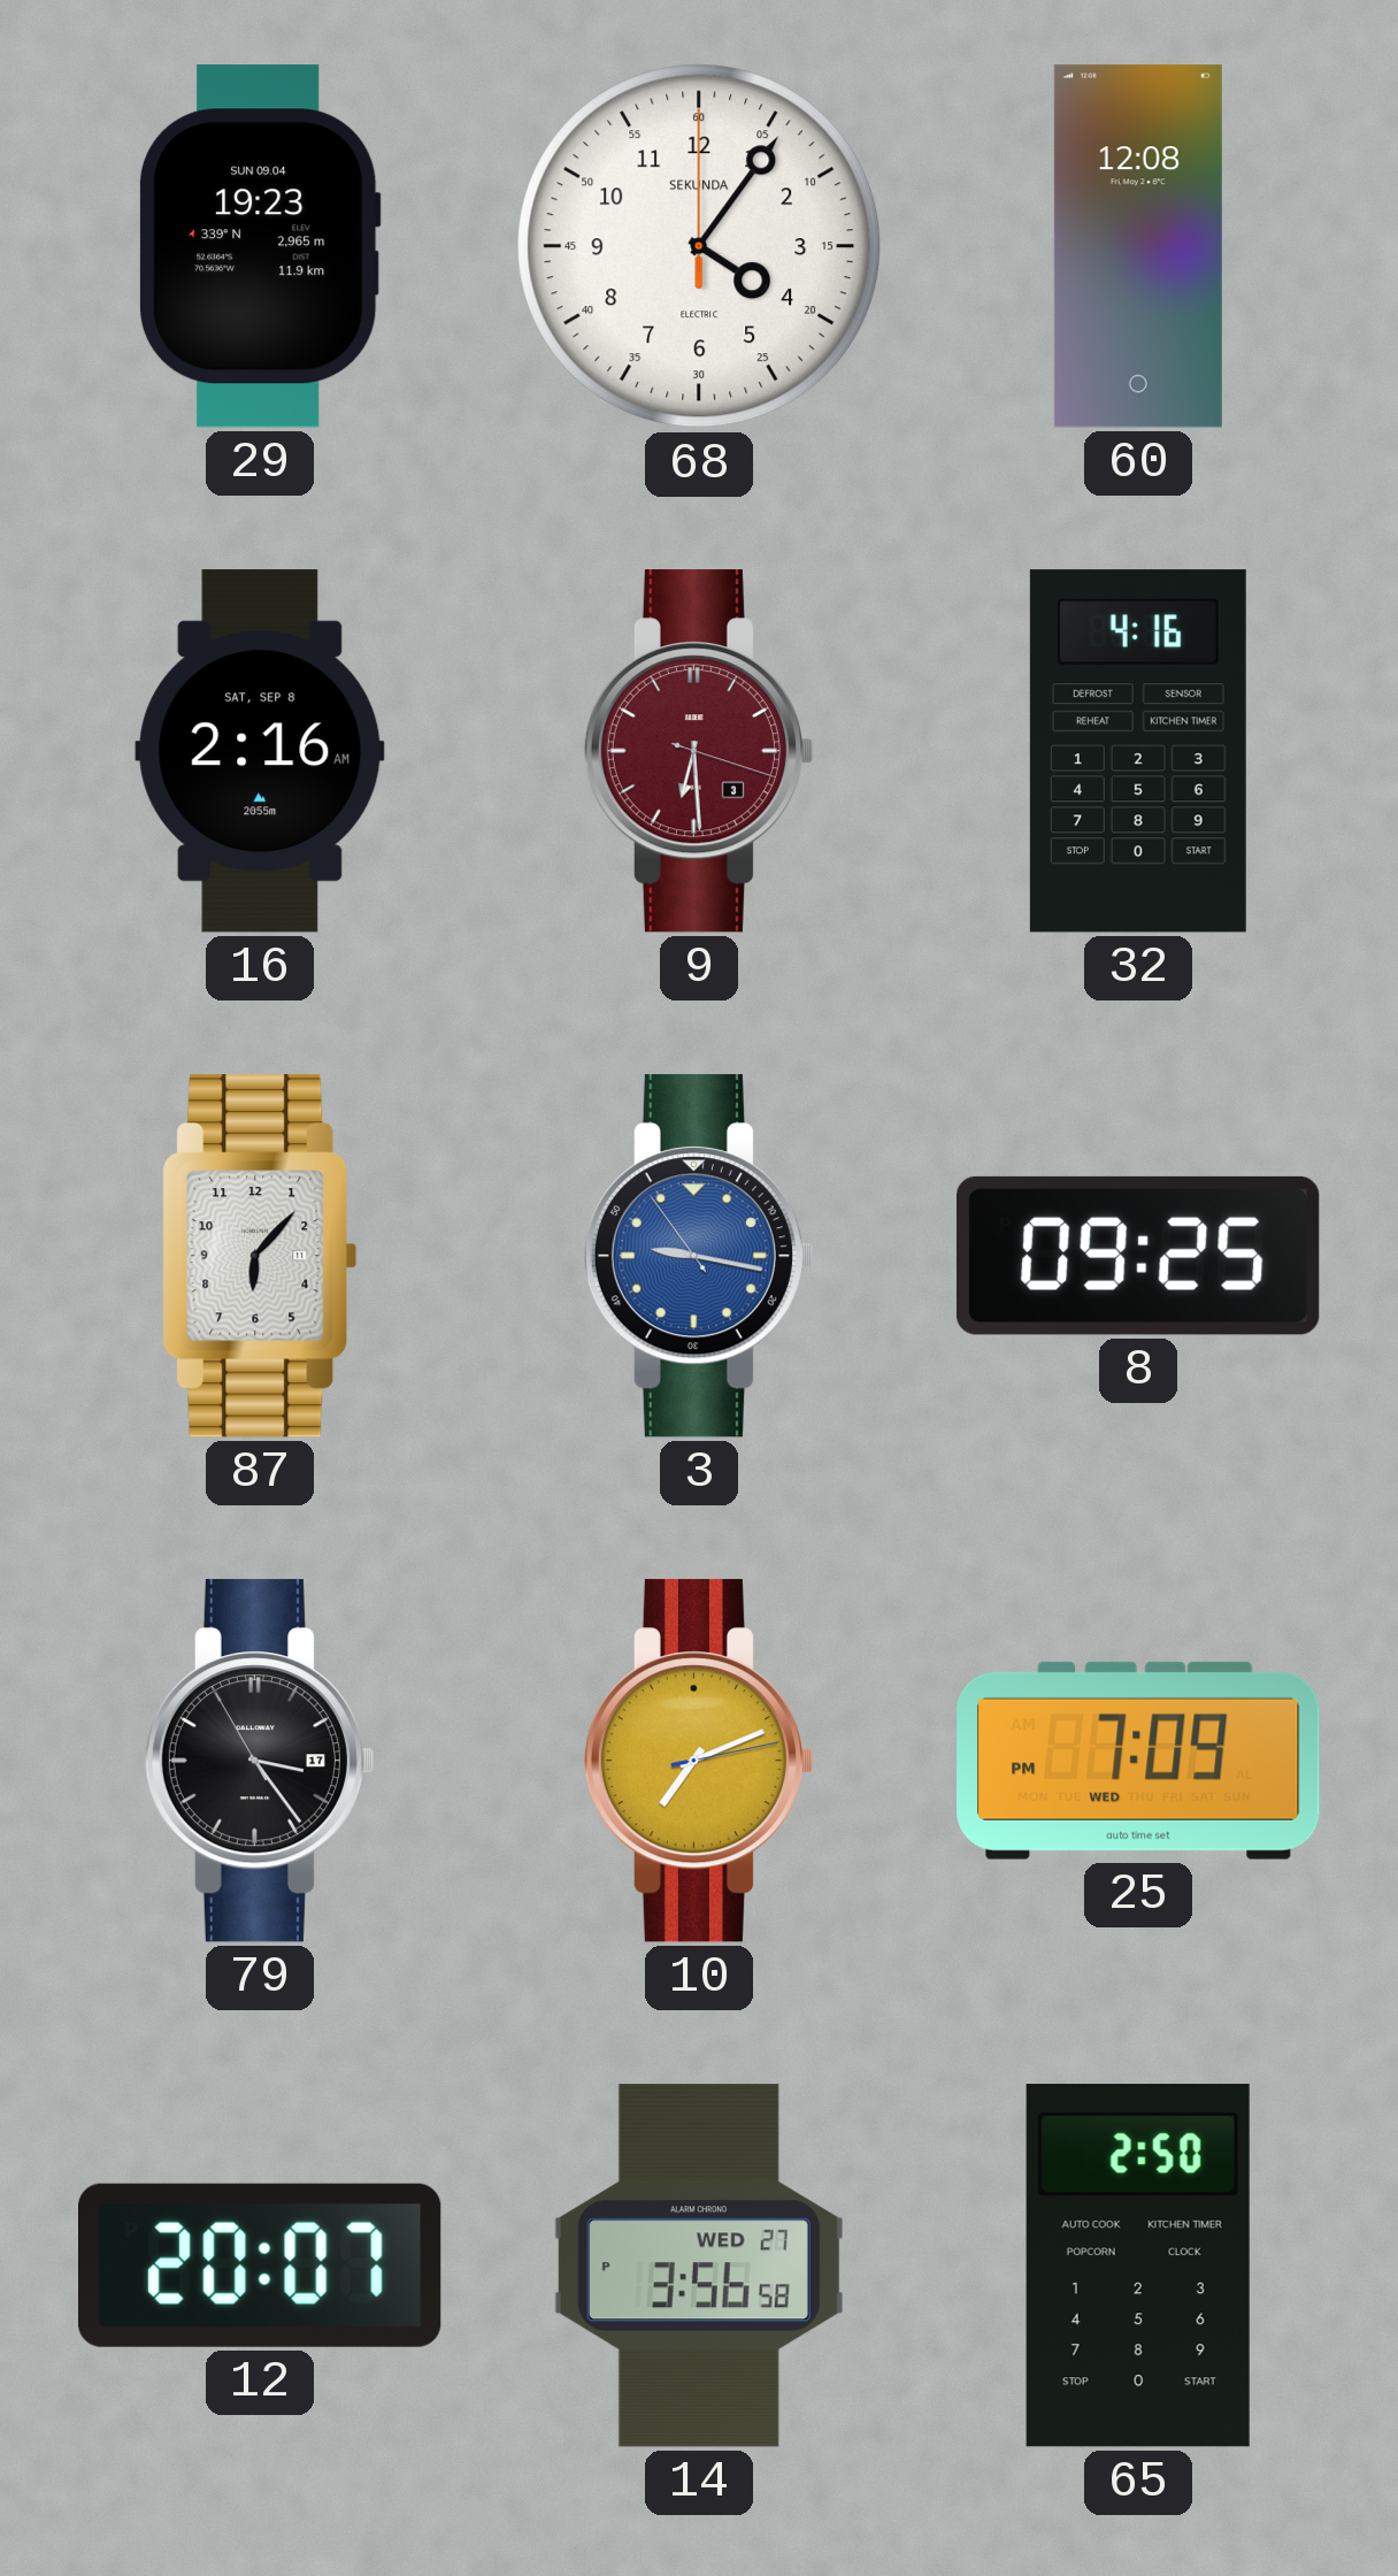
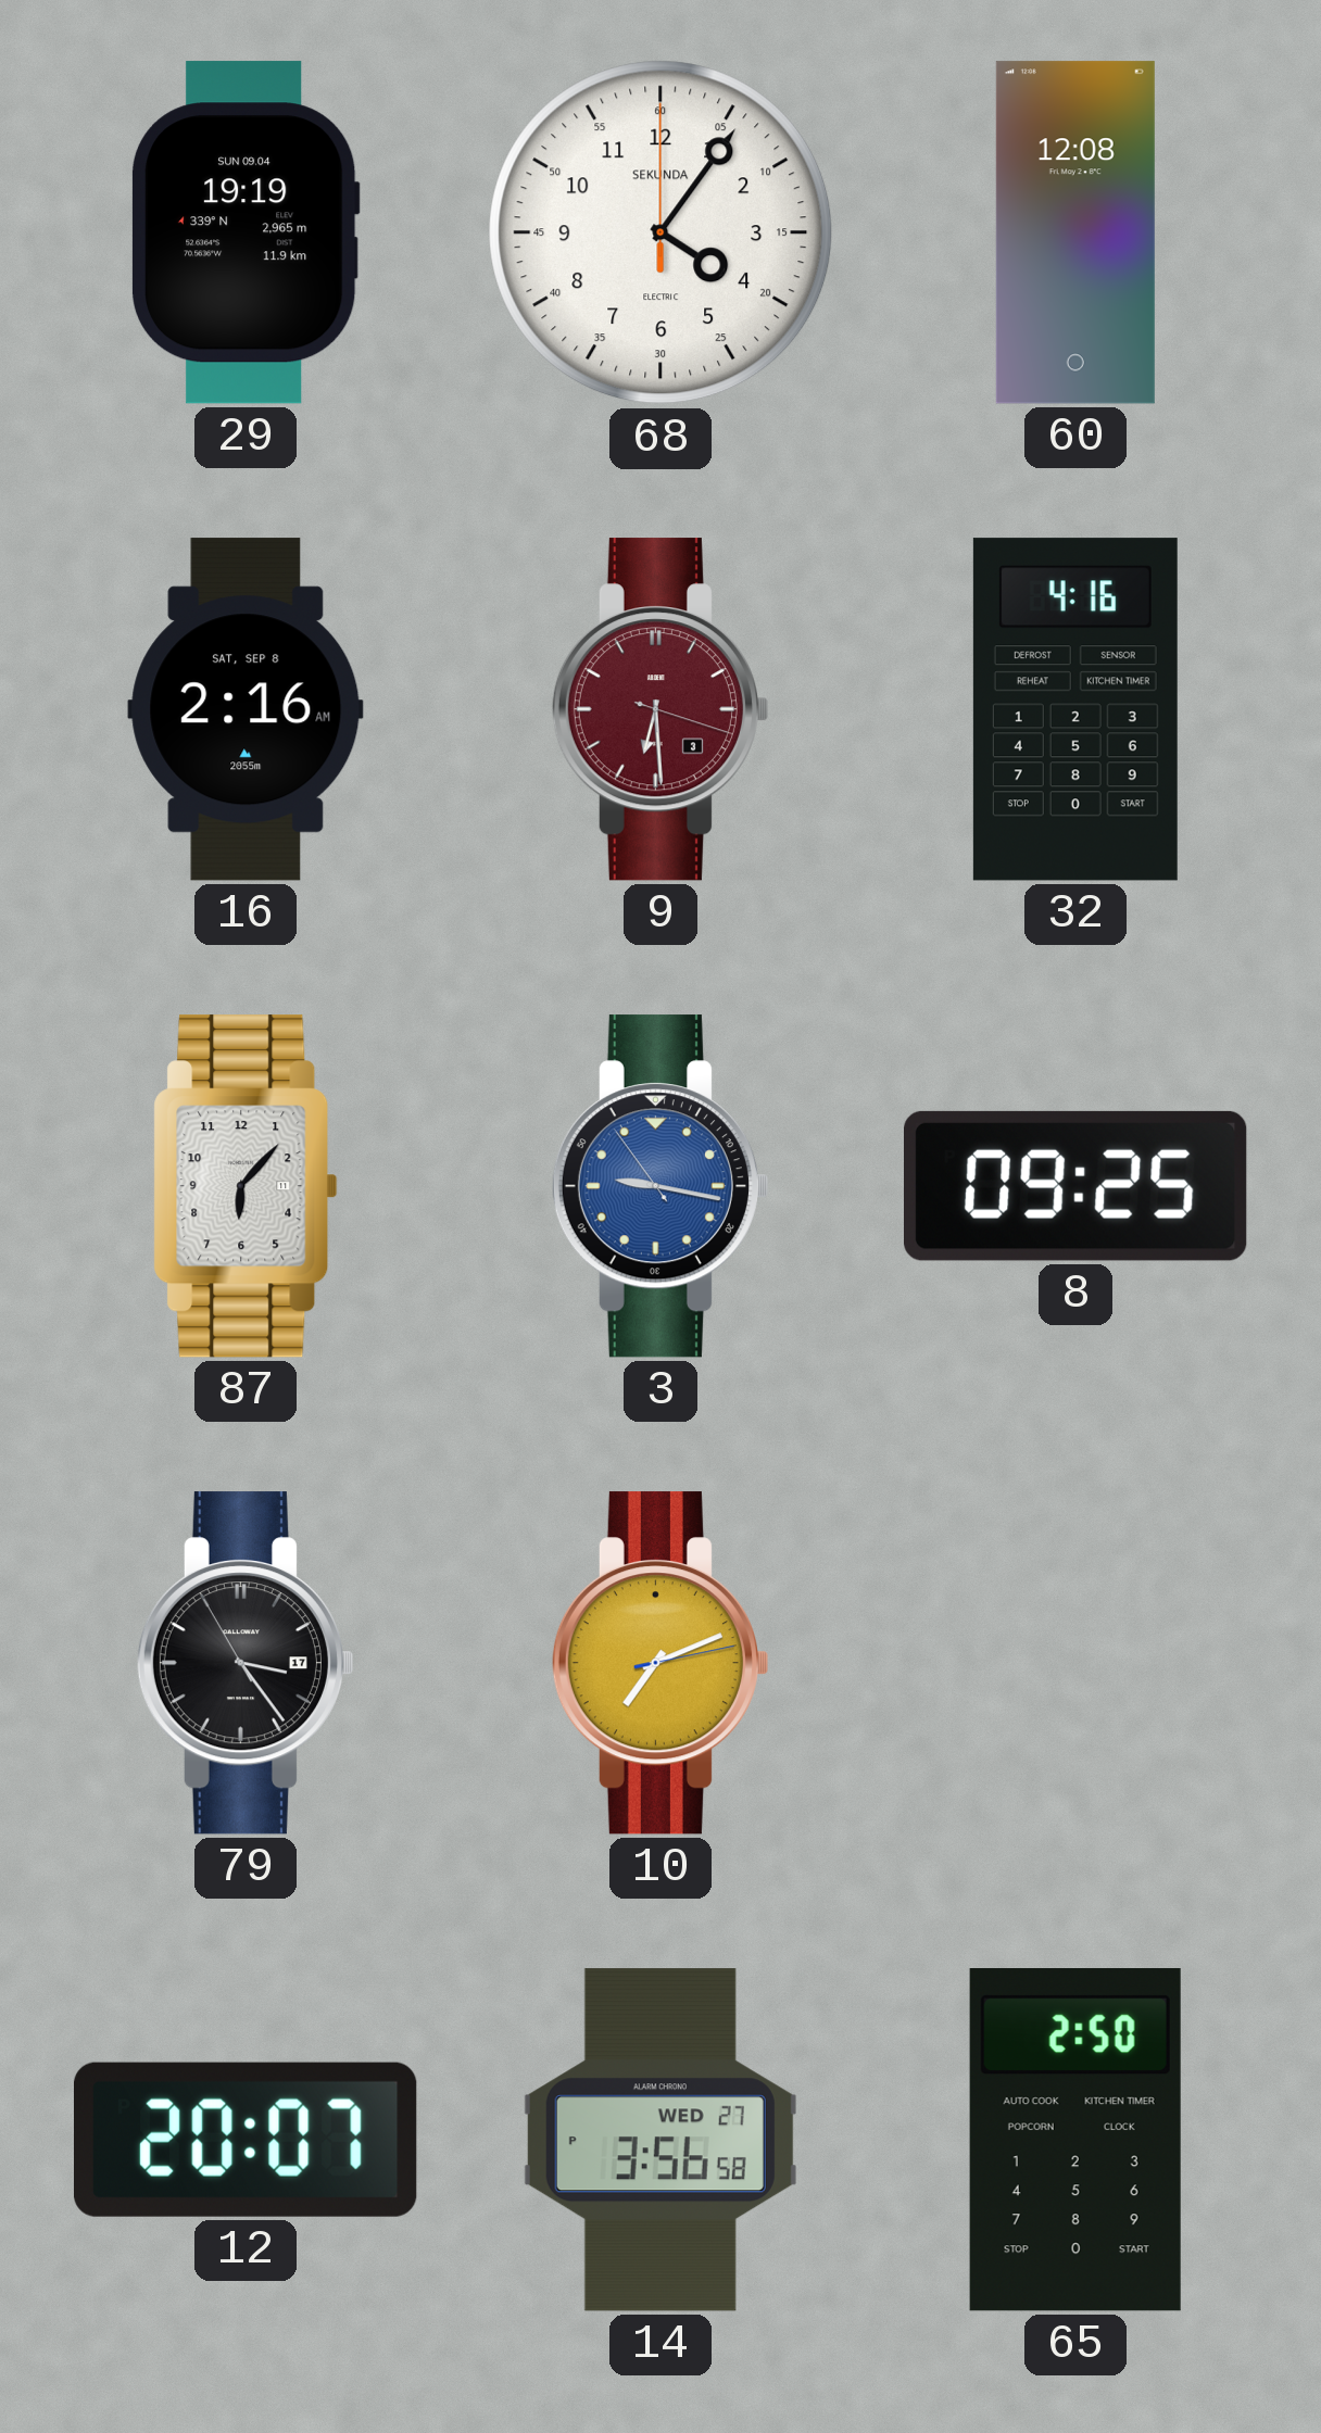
29: 19:23 -> 19:19 (246, 232)
25: 7:09 -> none (1138, 1761)
